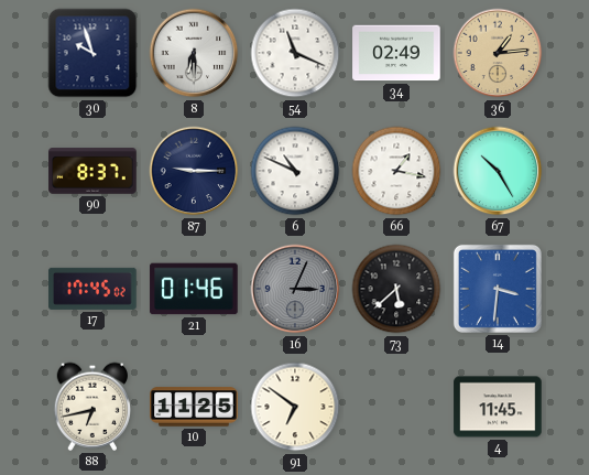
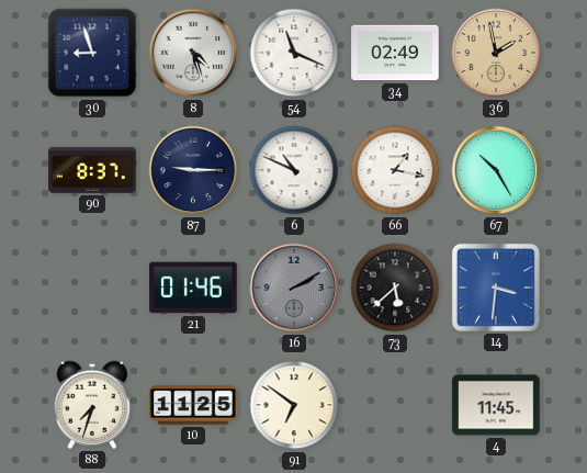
30: 9:57 -> 8:57 (92, 53)
8: 6:30 -> 4:27 (193, 53)
36: 1:14 -> 1:58 (496, 53)
17: 17:45 -> none (92, 289)
16: 3:04 -> 2:10 (294, 288)
88: 6:43 -> 7:33 (92, 405)
